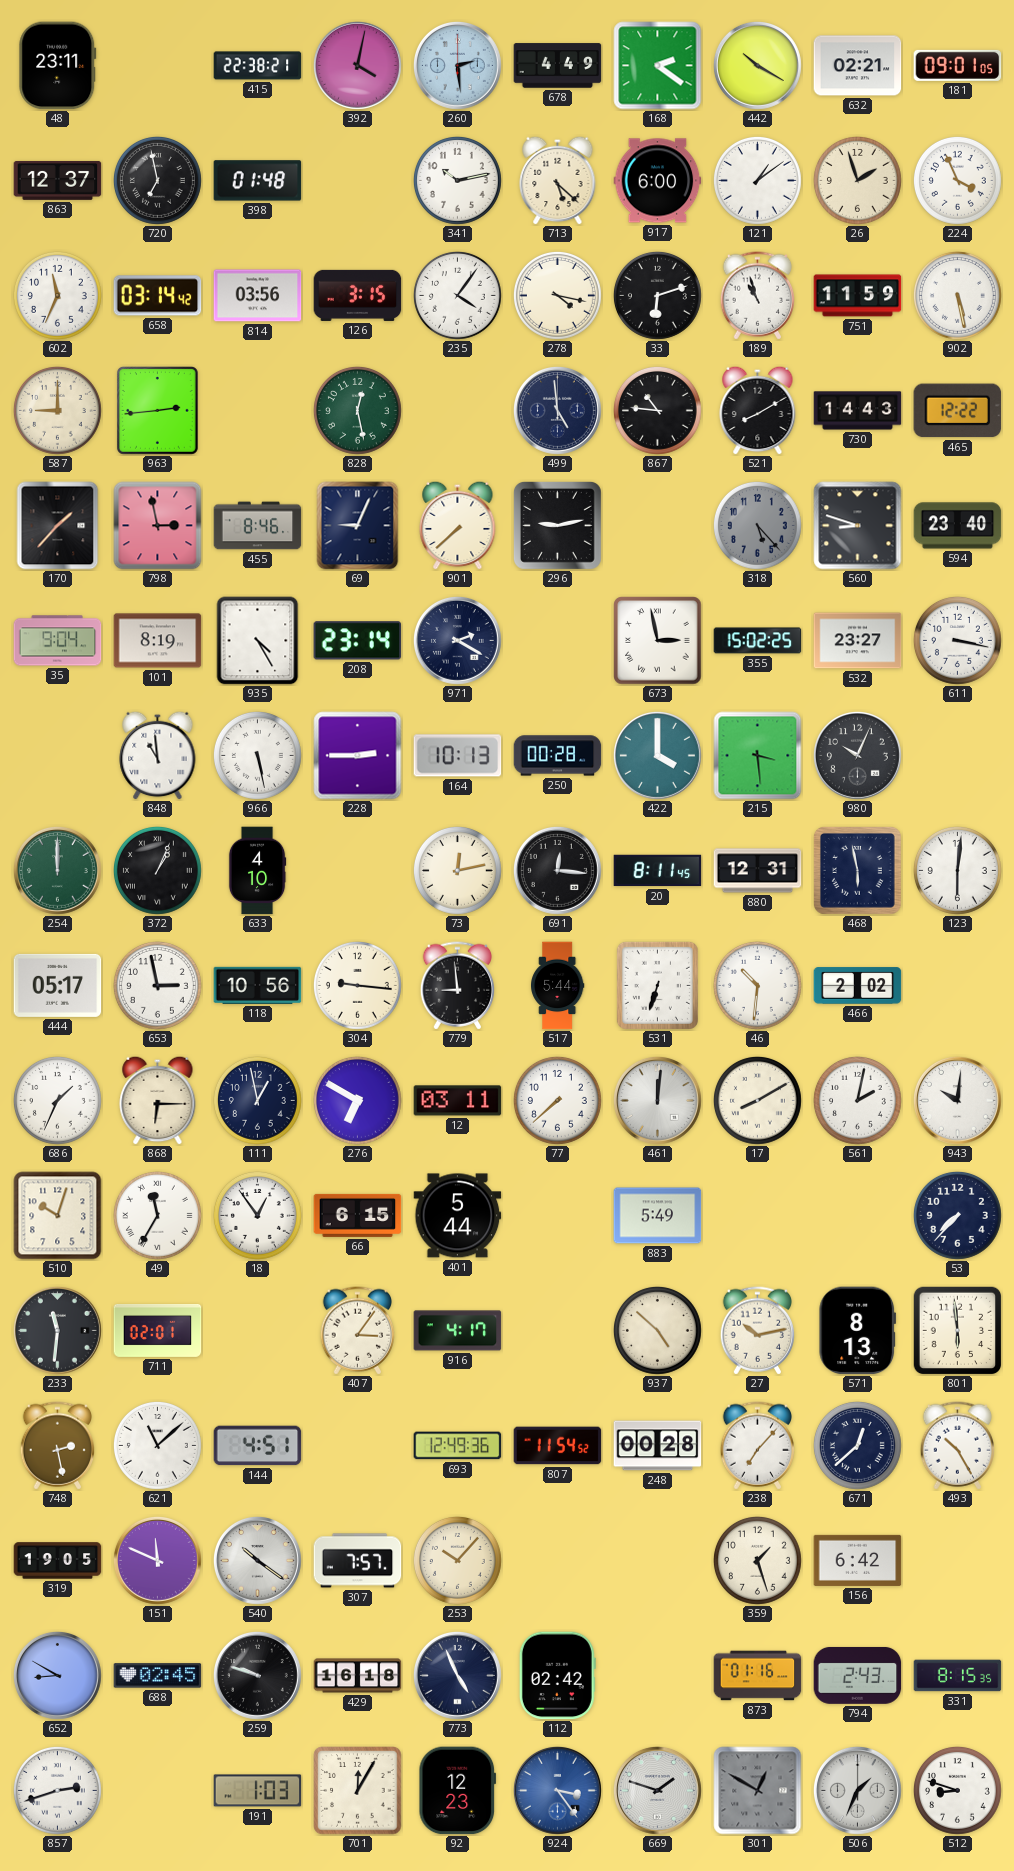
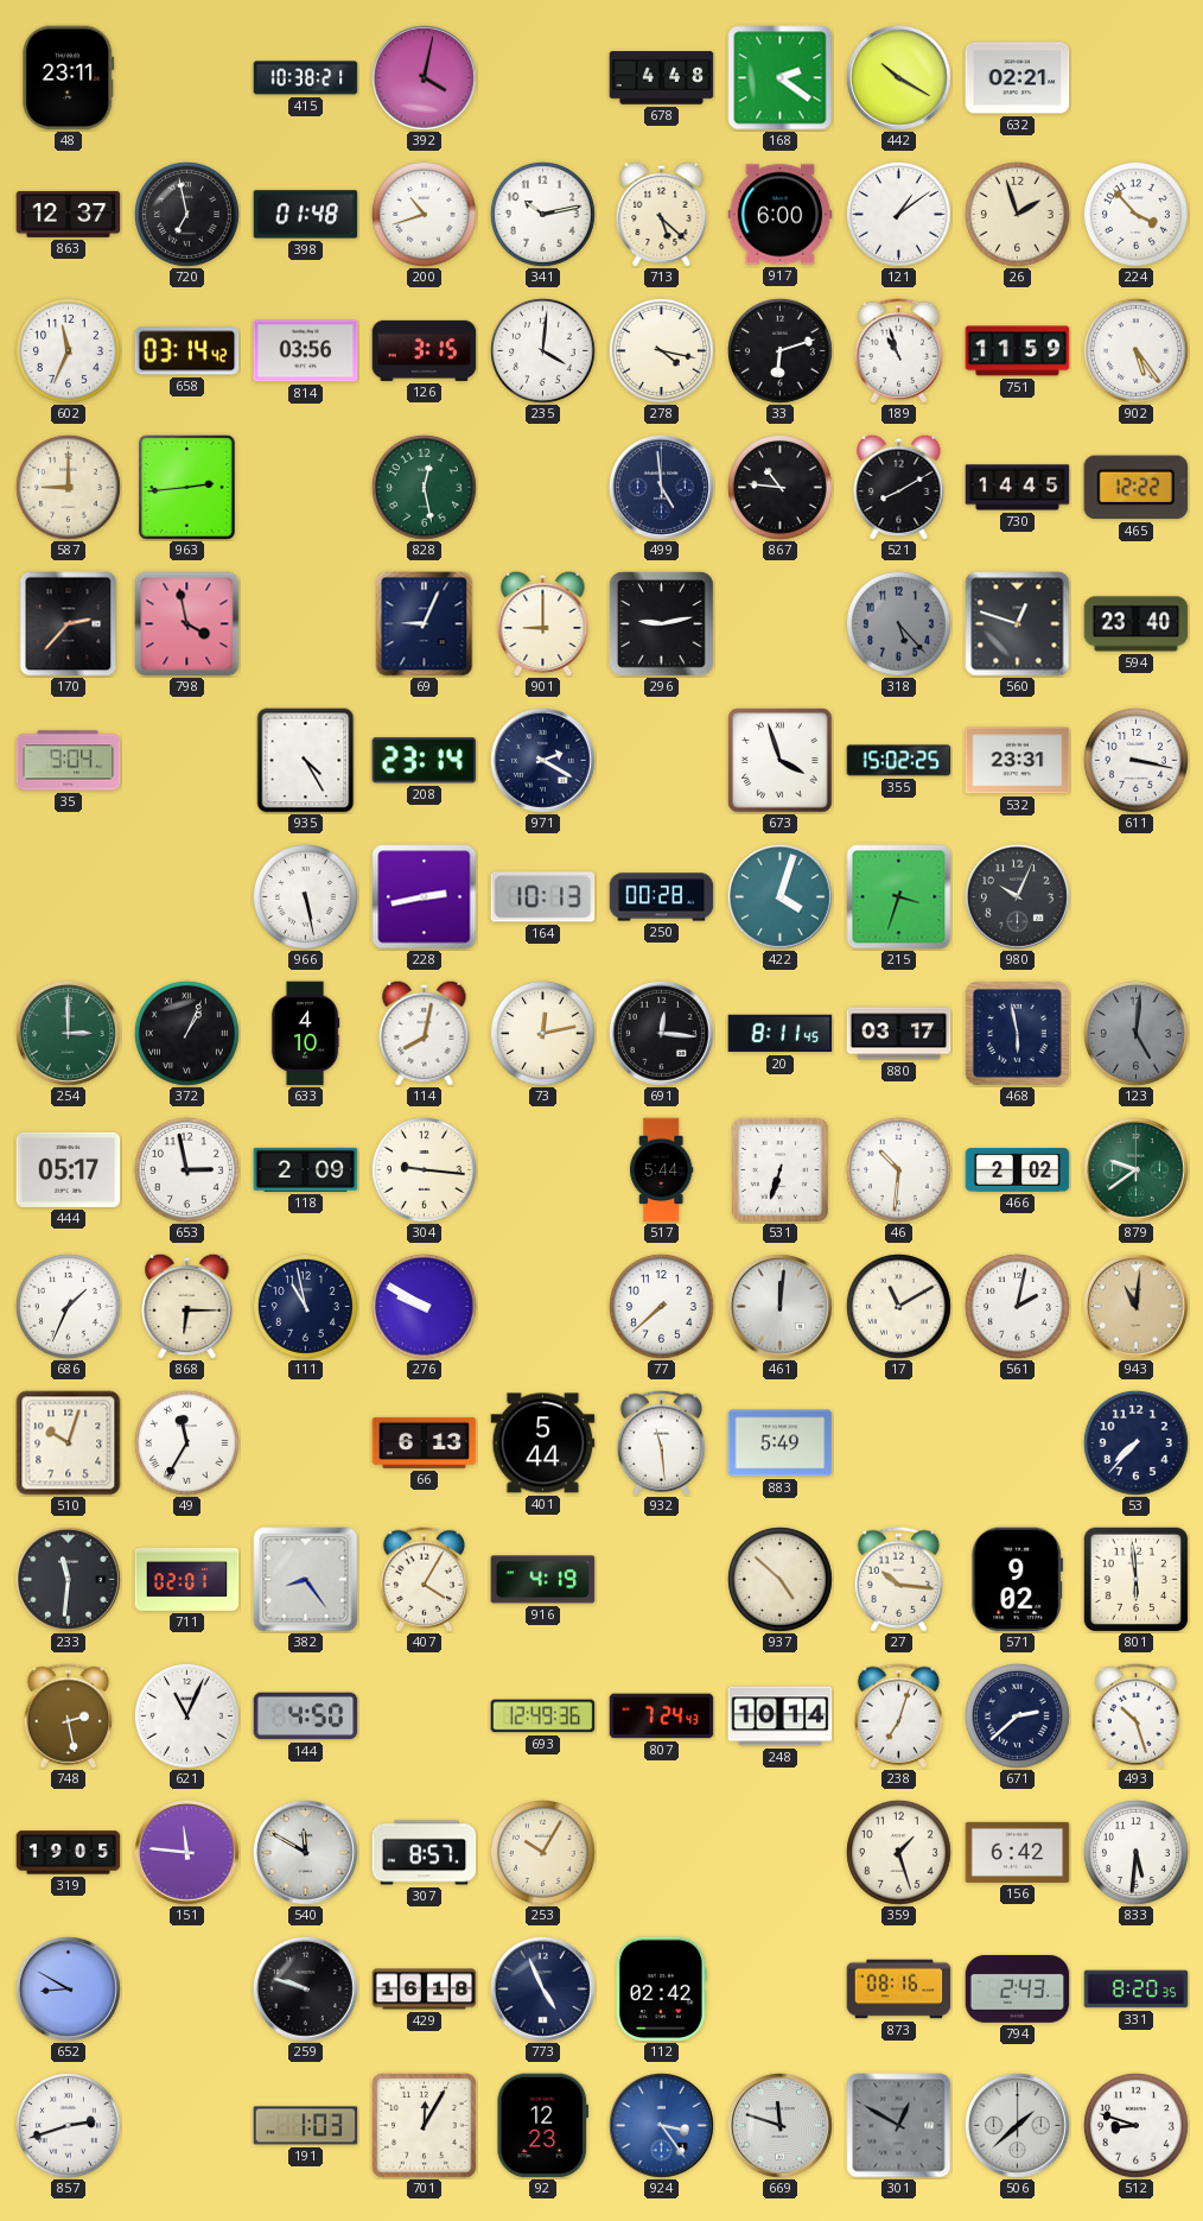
415: 22:38 -> 10:38 (306, 78)
260: 2:29 -> none (458, 66)
678: 4:49 -> 4:48 (662, 78)
181: 09:01 -> none (958, 65)
200: none -> 10:42 (424, 214)
224: 3:56 -> 3:53 (1135, 214)
235: 4:06 -> 4:01 (542, 350)
902: 5:28 -> 5:24 (1135, 350)
730: 14:43 -> 14:45 (1018, 488)
170: 1:37 -> 2:37 (69, 624)
798: 2:58 -> 3:58 (187, 624)
455: 8:46 -> none (258, 526)
901: 7:38 -> 9:00 (543, 623)
560: 8:48 -> 12:48 (1018, 624)
101: 8:19 -> none (158, 641)
673: 2:58 -> 3:57 (781, 761)
532: 23:27 -> 23:31 (1018, 761)
848: 10:59 -> none (158, 755)
228: 2:45 -> 2:43 (425, 897)
422: 4:00 -> 4:03 (781, 897)
215: 3:29 -> 3:33 (899, 897)
254: 12:00 -> 3:00 (69, 1034)
114: none -> 8:02 (425, 1033)
880: 12:31 -> 03:17 (899, 1034)
123: 6:01 -> 5:01 (1135, 1033)
123 dial: white -> grey (1135, 1033)
118: 10:56 -> 2:09 (306, 1169)
779: 8:59 -> none (457, 986)
879: none -> 9:39 (1137, 1170)
111: 12:58 -> 10:58 (305, 1306)
276: 6:50 -> 9:50 (424, 1306)
12: 03:11 -> none (458, 1101)
17: 8:10 -> 11:10 (898, 1306)
943: 10:01 -> 11:01 (1137, 1307)
943 dial: white -> champagne (1137, 1307)
18: 12:54 -> none (257, 1215)
66: 6:15 -> 6:13 (425, 1442)
932: none -> 11:29 (661, 1443)
382: none -> 8:24 (306, 1580)
407: 3:06 -> 4:05 (424, 1580)
916: 4:17 -> 4:19 (543, 1580)
27: 10:13 -> 10:16 (898, 1580)
571: 8:13 -> 9:02 (1018, 1580)
621: 11:08 -> 11:04 (186, 1715)
144: 4:51 -> 4:50 (306, 1716)
807: 11:54 -> 7:24 (662, 1716)
248: 00:28 -> 10:14 (781, 1716)
238: 7:07 -> 7:03 (898, 1716)
671: 12:38 -> 2:38 (1017, 1715)
493: 10:25 -> 10:27 (1135, 1716)
151: 11:49 -> 11:46 (187, 1853)
540: 10:21 -> 11:50 (306, 1853)
307: 7:57 -> 8:57 (425, 1853)
253: 10:07 -> 10:05 (542, 1852)
833: none -> 5:31 (1135, 1852)
688: 02:45 -> none (158, 1676)
873: 01:16 -> 08:16 (899, 1990)
331: 8:15 -> 8:20 (1137, 1990)
669: 1:48 -> 11:48 (781, 2126)
506: 1:34 -> 1:38 (1018, 2126)
